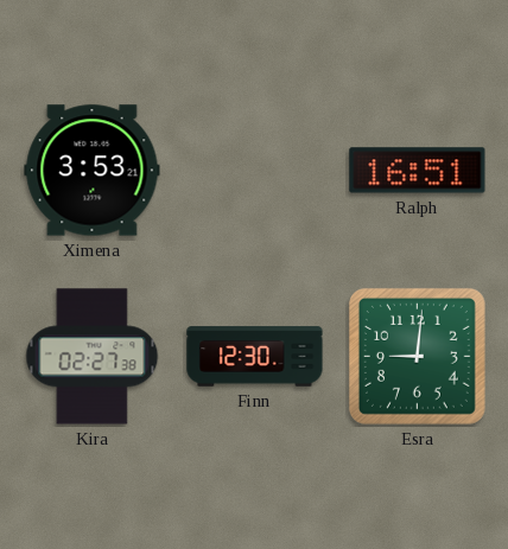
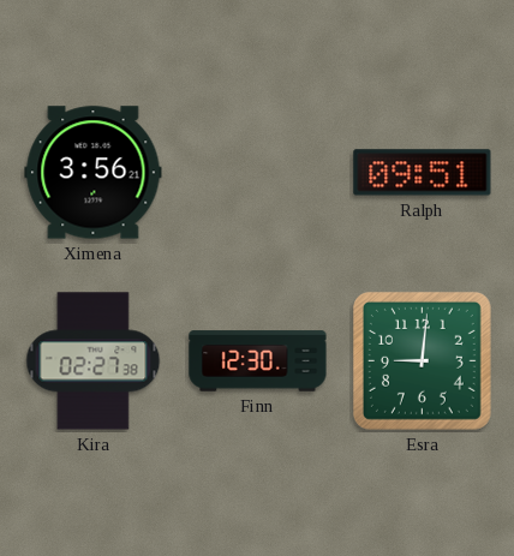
Ximena: 3:53 -> 3:56 (94, 173)
Ralph: 16:51 -> 09:51 (423, 173)
